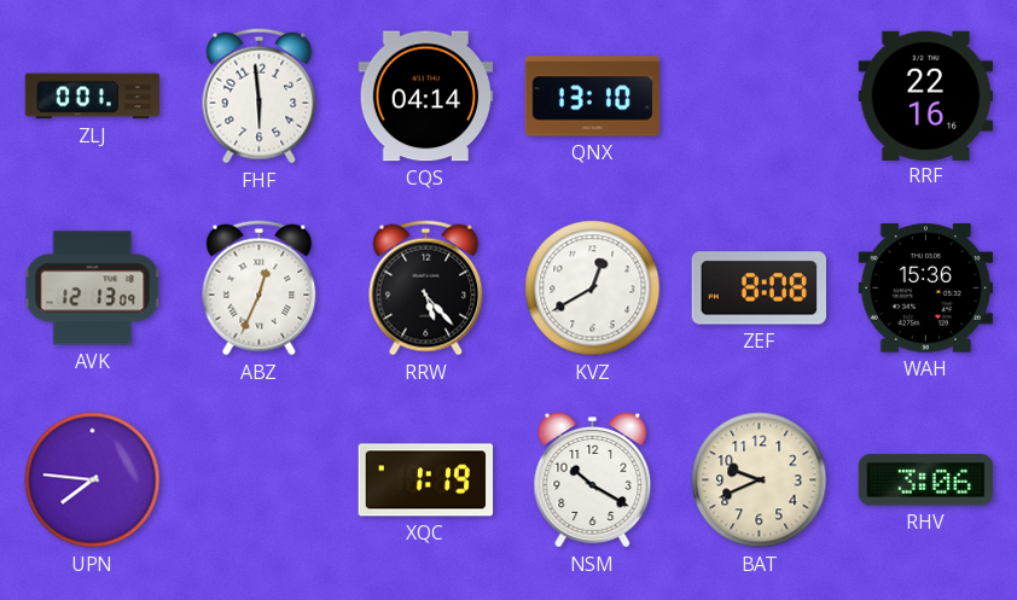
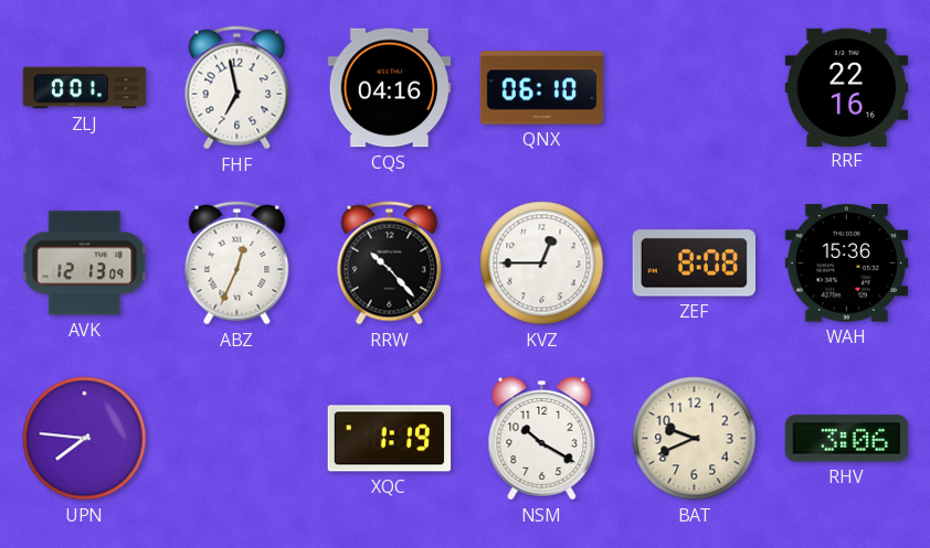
FHF: 5:59 -> 6:58 (237, 88)
CQS: 04:14 -> 04:16 (390, 88)
QNX: 13:10 -> 06:10 (542, 88)
RRW: 5:23 -> 10:23 (390, 264)
KVZ: 12:40 -> 12:45 (542, 264)
